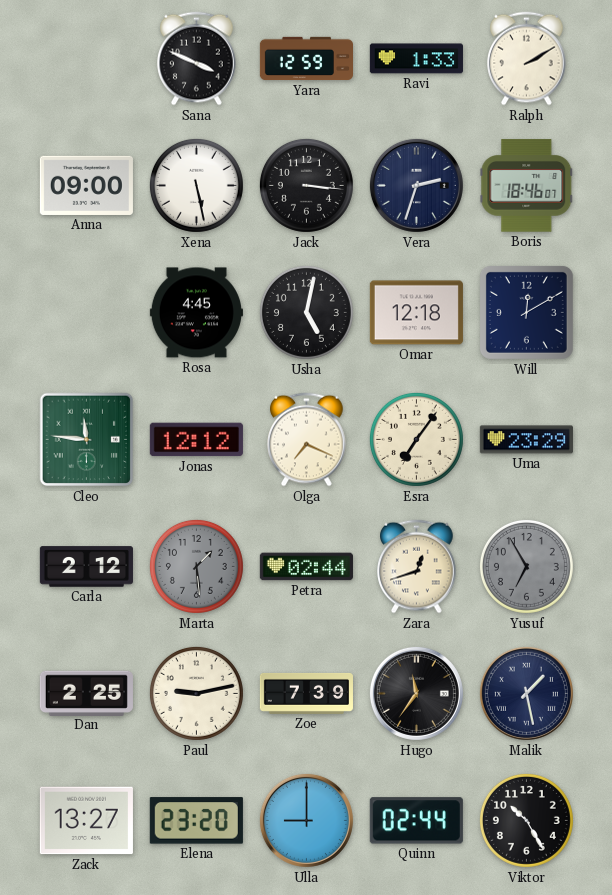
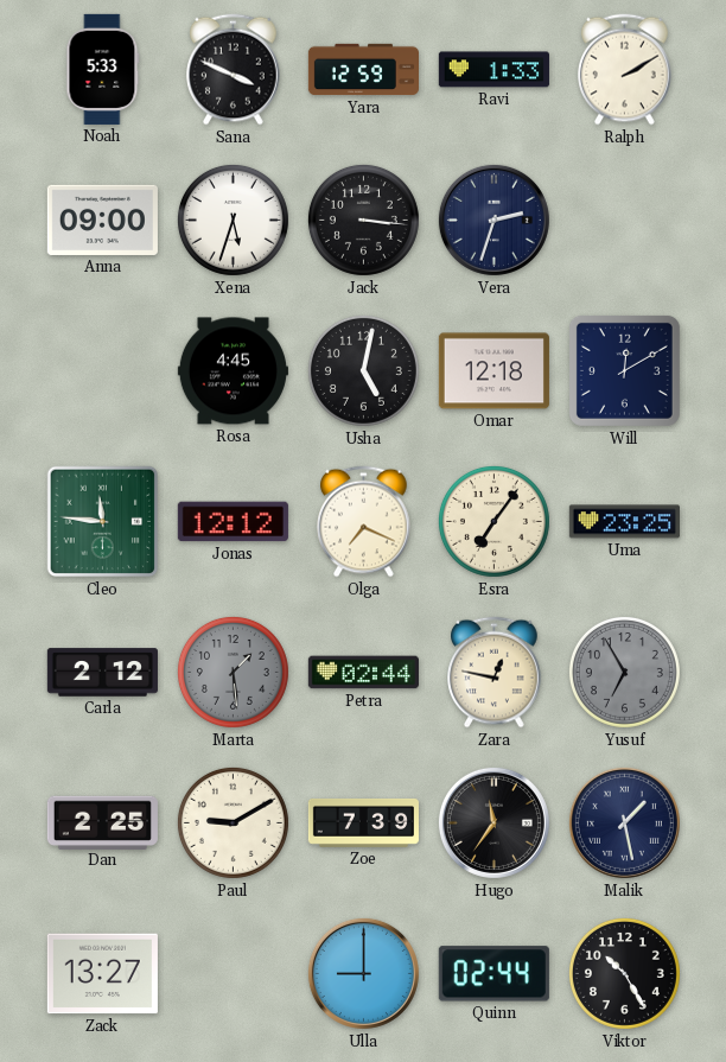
Noah: none -> 5:33 (103, 69)
Xena: 5:28 -> 5:33 (233, 220)
Boris: 18:46 -> none (527, 186)
Uma: 23:29 -> 23:25 (624, 522)
Zara: 12:42 -> 12:47 (495, 673)
Paul: 9:13 -> 9:10 (233, 822)
Elena: 23:20 -> none (196, 821)
